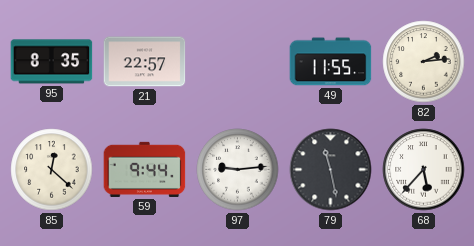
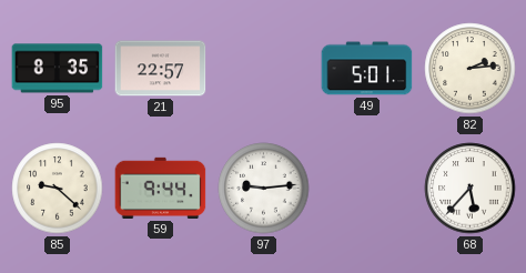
49: 11:55 -> 5:01 (367, 69)
85: 12:22 -> 9:22 (58, 189)
79: 11:28 -> none (331, 170)
